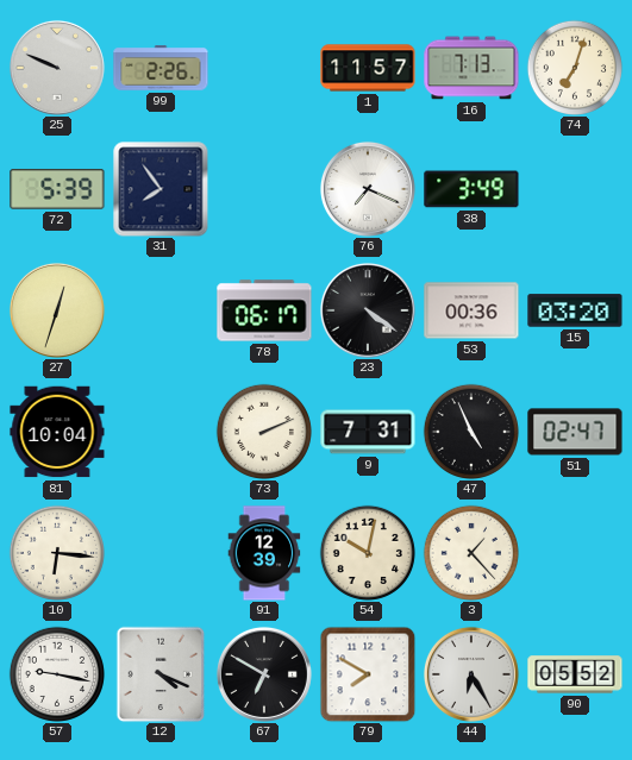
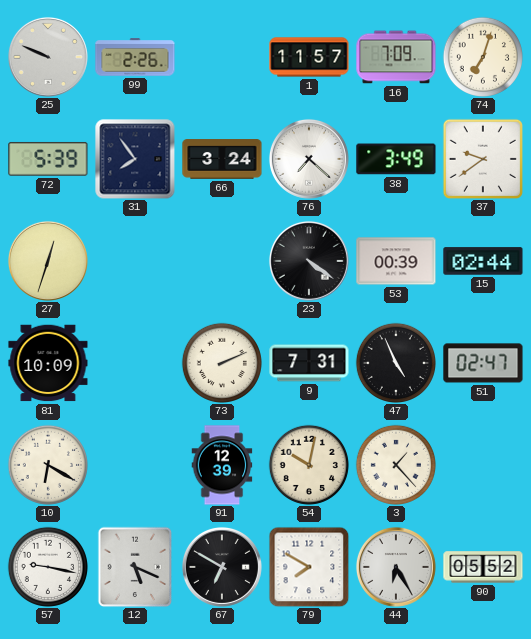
16: 7:13 -> 7:09 (396, 57)
66: none -> 3:24 (222, 159)
76: 7:19 -> 7:22 (309, 159)
37: none -> 9:39 (483, 159)
78: 06:17 -> none (264, 310)
53: 00:36 -> 00:39 (396, 261)
15: 03:20 -> 02:44 (483, 261)
81: 10:04 -> 10:09 (48, 363)
10: 6:16 -> 6:20 (48, 465)
12: 4:19 -> 5:19 (135, 567)
